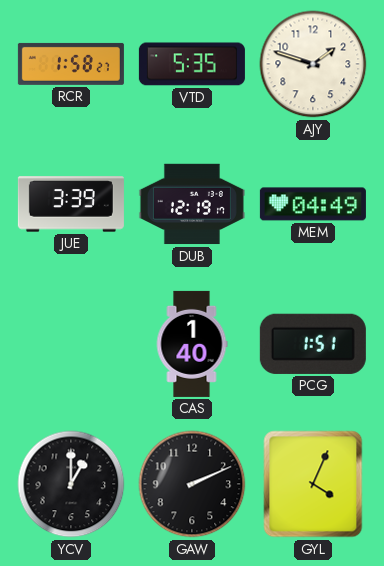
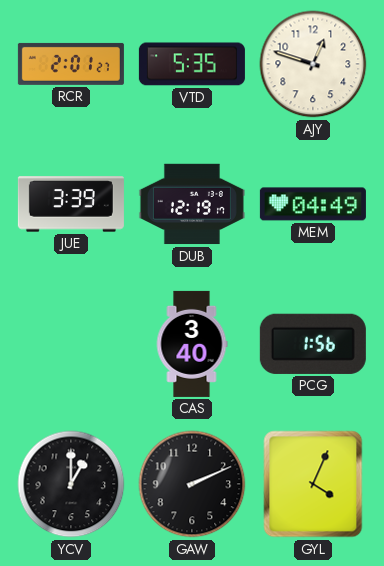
RCR: 1:58 -> 2:01 (71, 64)
AJY: 1:48 -> 12:48 (313, 64)
CAS: 1:40 -> 3:40 (192, 344)
PCG: 1:51 -> 1:56 (313, 344)
